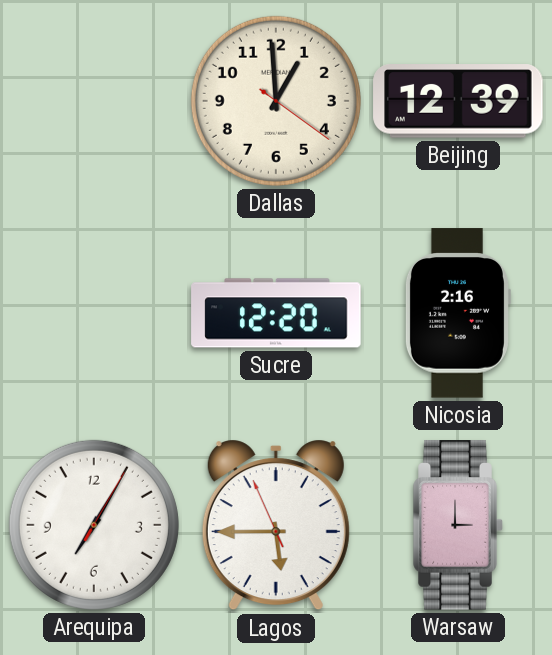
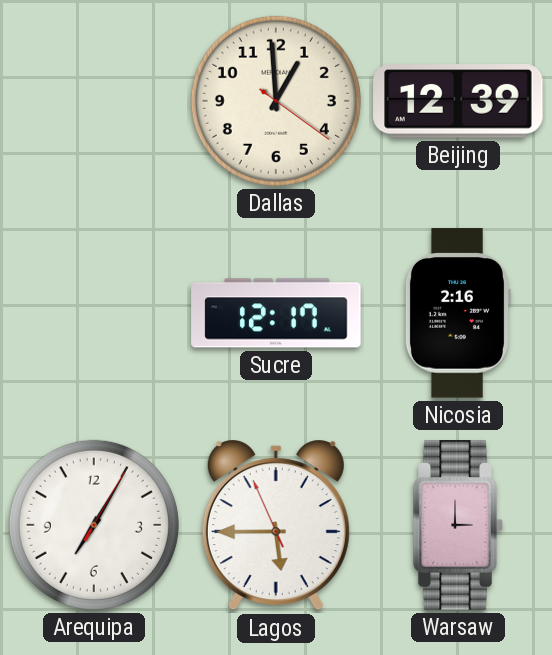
Sucre: 12:20 -> 12:17 (276, 313)
